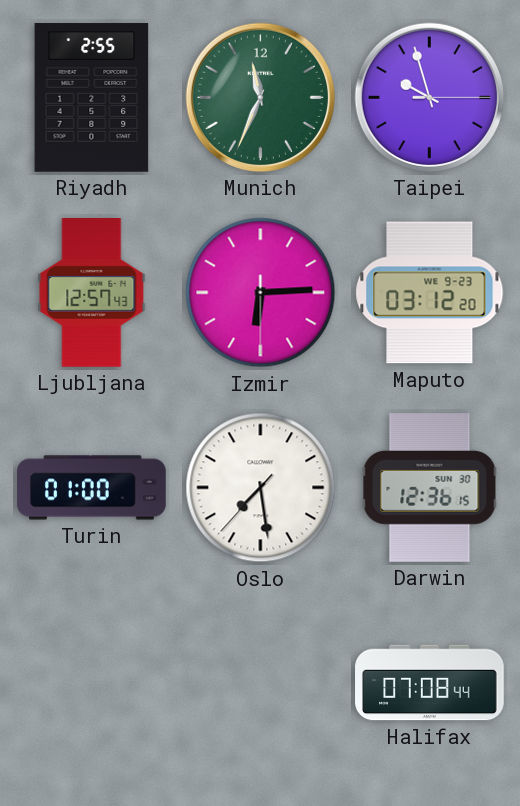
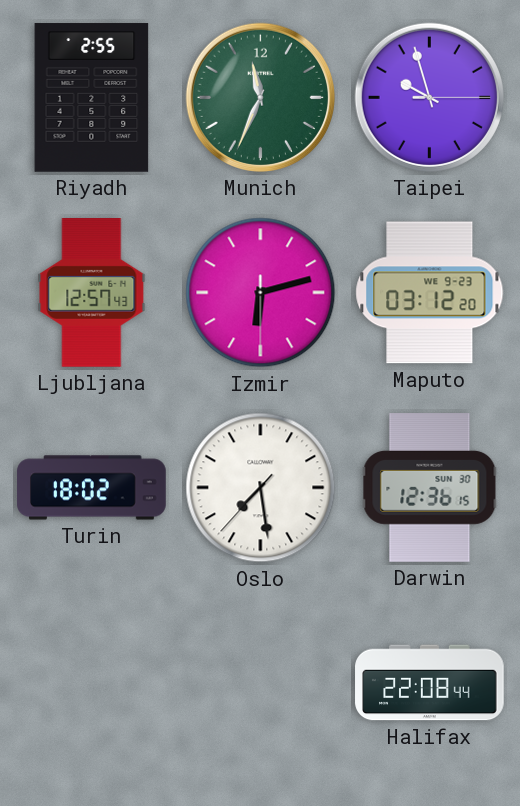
Izmir: 6:14 -> 6:12 (261, 293)
Turin: 01:00 -> 18:02 (92, 488)
Halifax: 07:08 -> 22:08 (430, 683)
